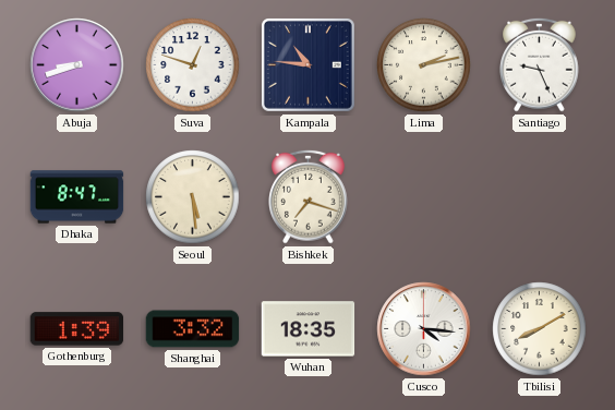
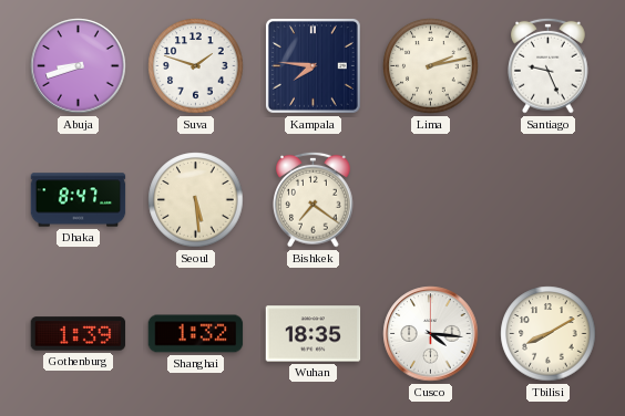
Suva: 12:48 -> 1:48 (196, 66)
Kampala: 10:46 -> 7:46 (312, 65)
Bishkek: 7:18 -> 7:21 (314, 199)
Shanghai: 3:32 -> 1:32 (196, 334)
